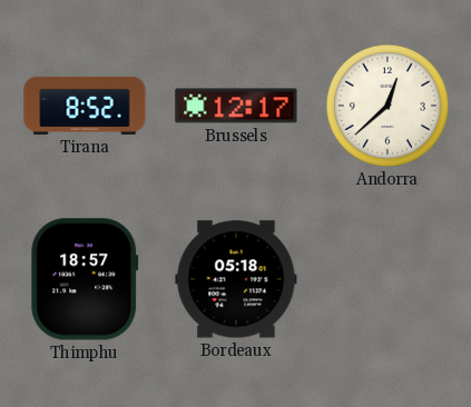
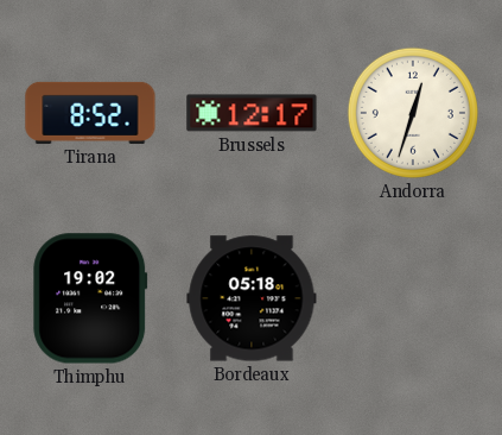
Andorra: 12:38 -> 12:33 (413, 113)
Thimphu: 18:57 -> 19:02 (90, 298)
